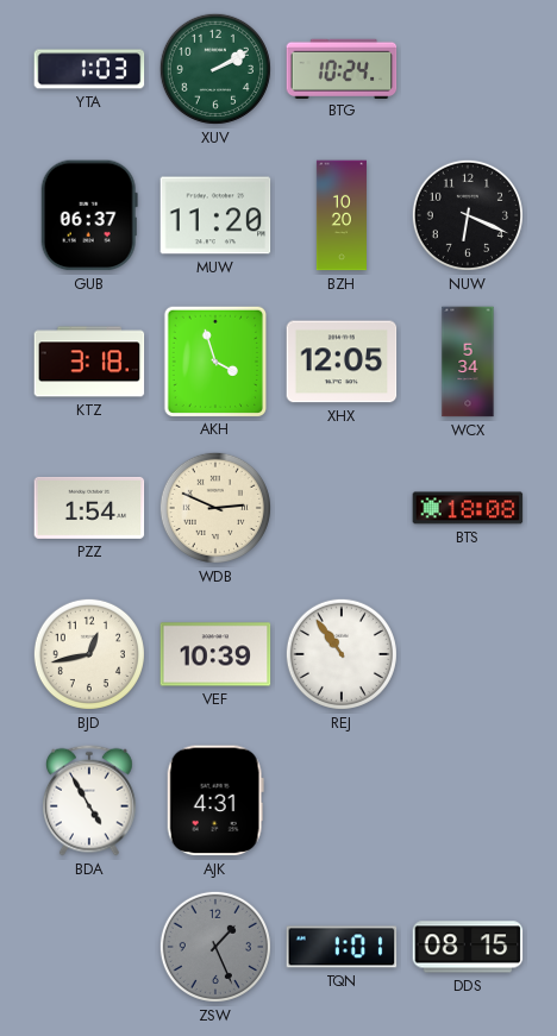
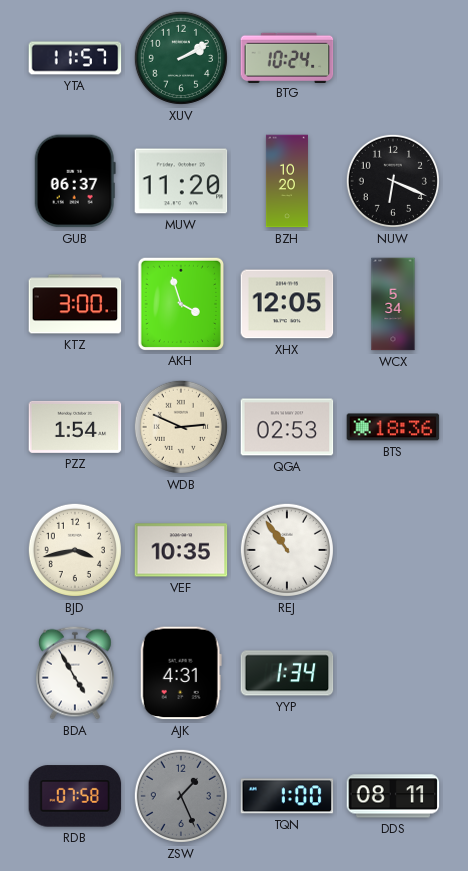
YTA: 1:03 -> 11:57 (75, 58)
KTZ: 3:18 -> 3:00 (75, 304)
QGA: none -> 02:53 (287, 427)
BTS: 18:08 -> 18:36 (393, 427)
BJD: 12:43 -> 3:43 (75, 550)
VEF: 10:39 -> 10:35 (181, 550)
YYP: none -> 1:34 (287, 673)
RDB: none -> 07:58 (75, 796)
TQN: 1:01 -> 1:00 (287, 796)
DDS: 08:15 -> 08:11 (393, 796)
